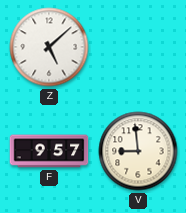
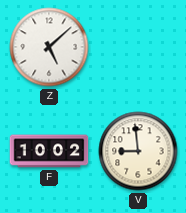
F: 9:57 -> 10:02 (49, 151)
